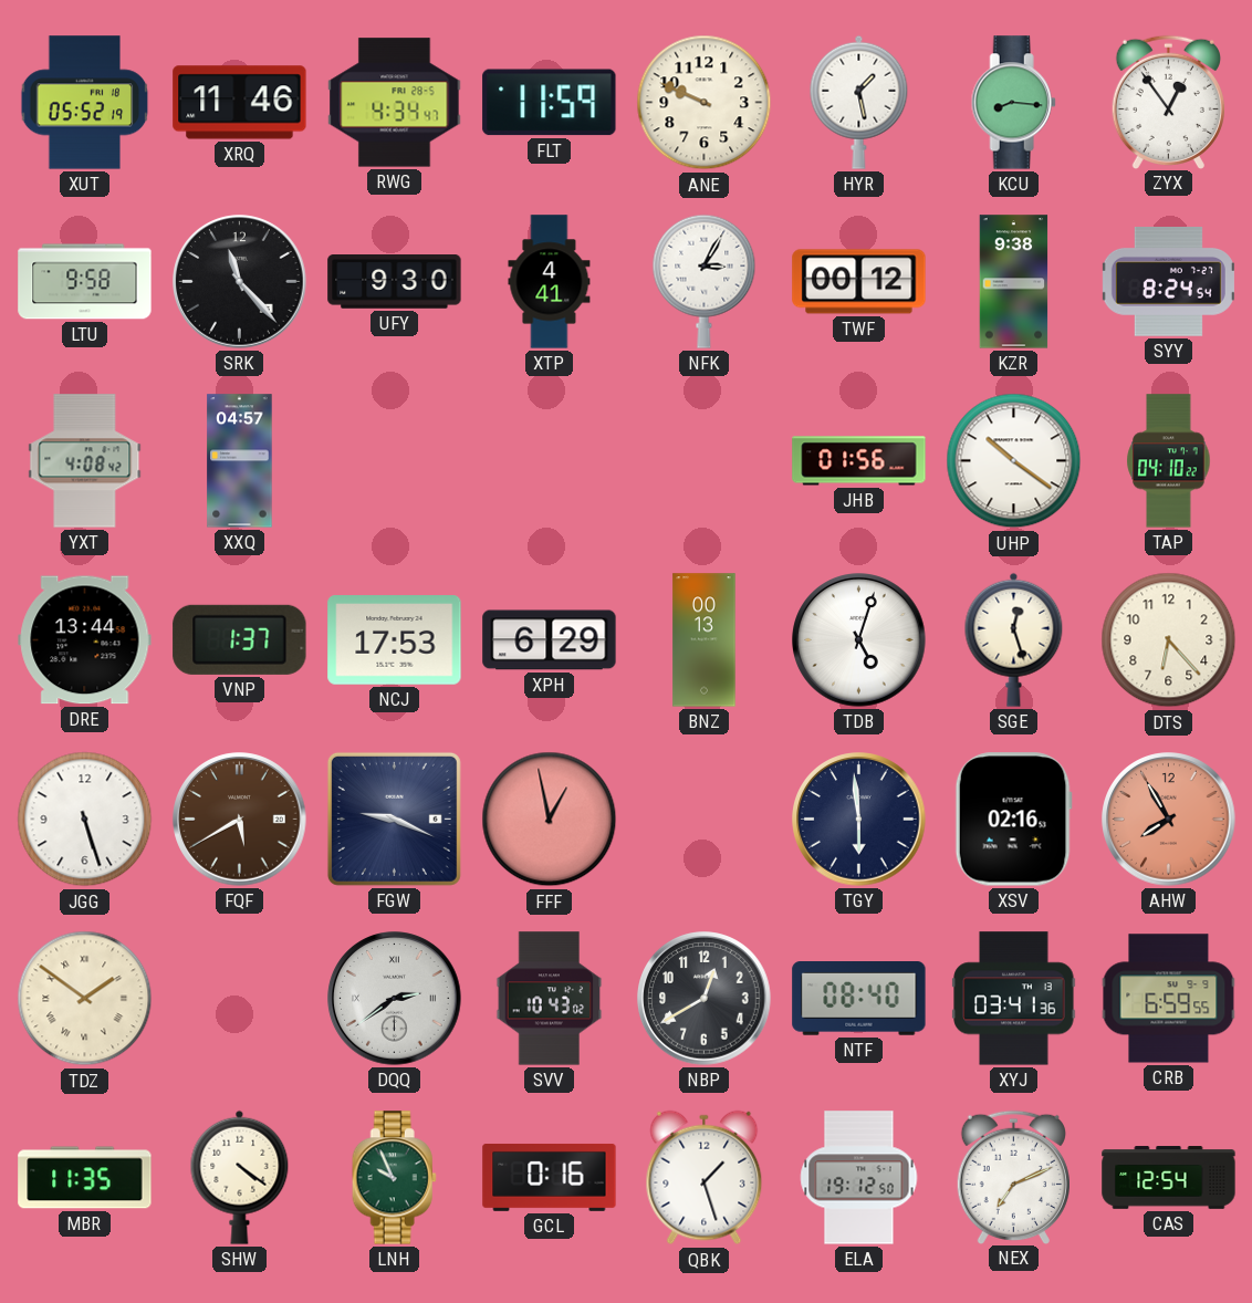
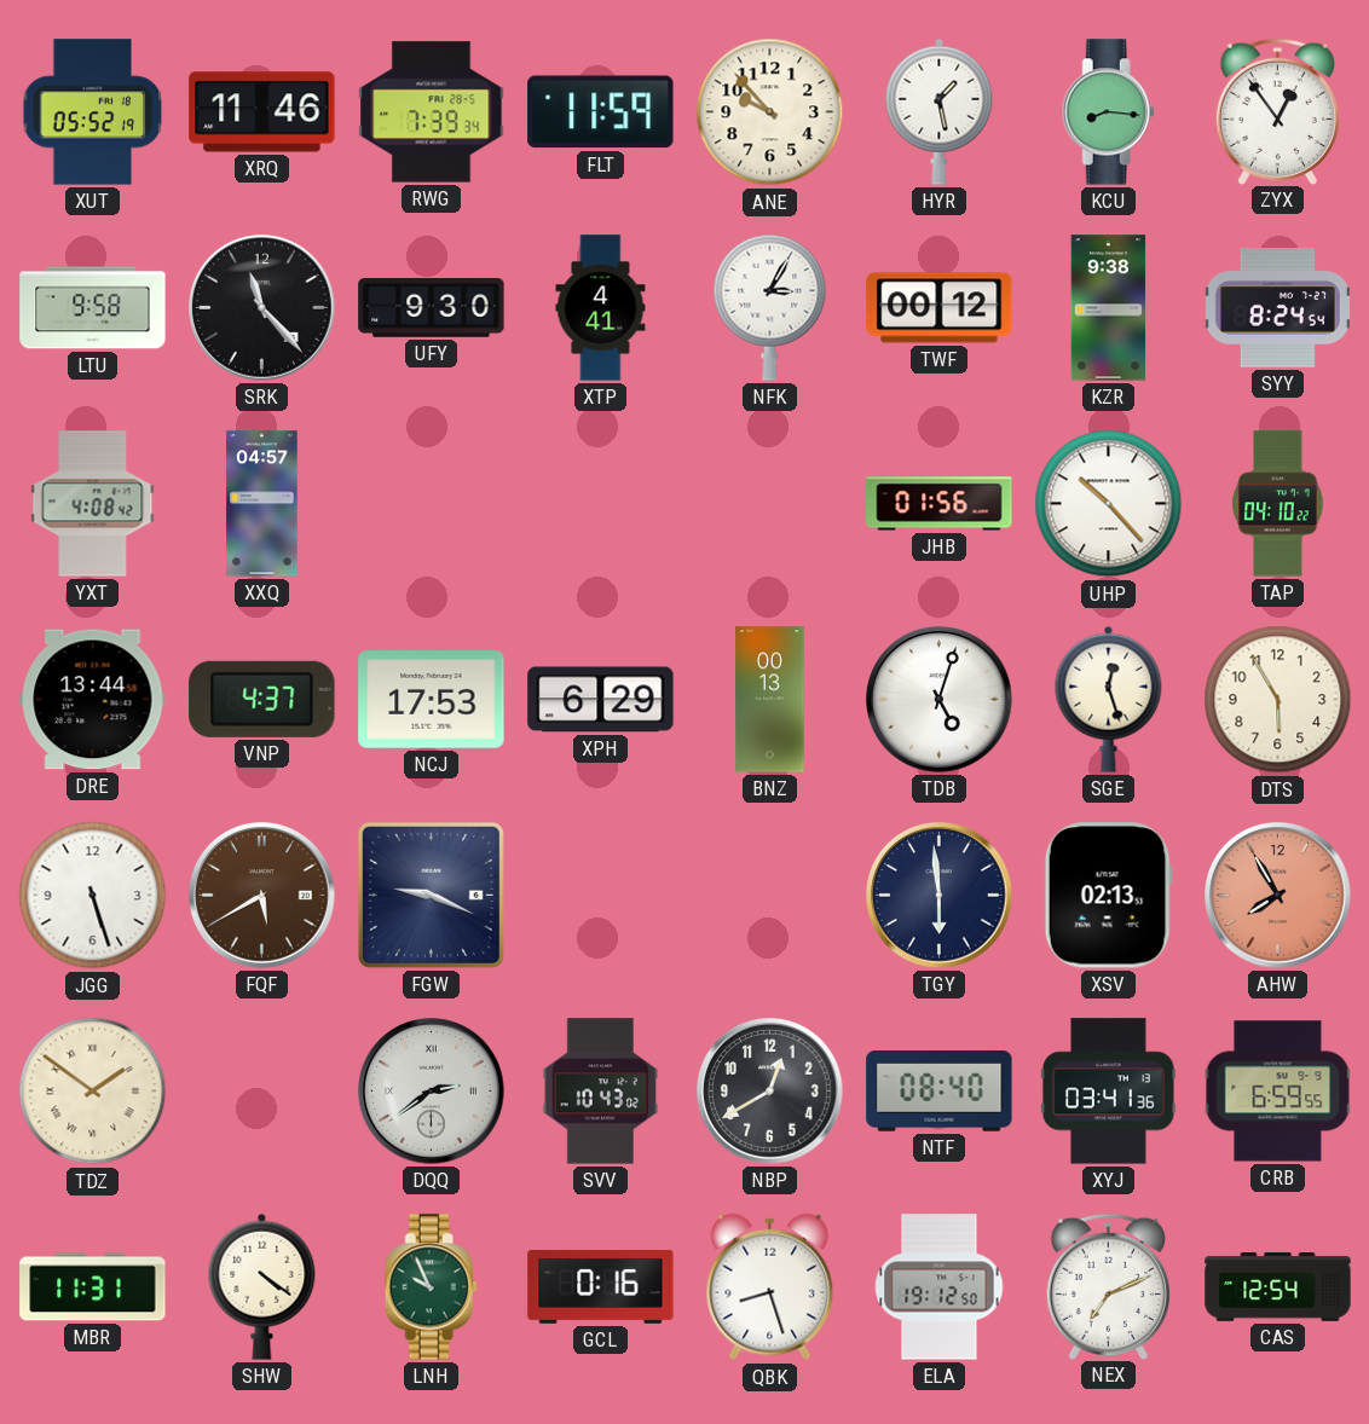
RWG: 4:34 -> 7:39 (432, 112)
ANE: 9:49 -> 9:53 (770, 112)
UHP: 10:21 -> 10:23 (1109, 504)
VNP: 1:37 -> 4:37 (262, 699)
DTS: 6:23 -> 5:55 (1278, 700)
FFF: 12:58 -> none (550, 820)
XSV: 02:16 -> 02:13 (1108, 896)
MBR: 11:35 -> 11:31 (93, 1287)
QBK: 1:27 -> 8:27 (770, 1287)
